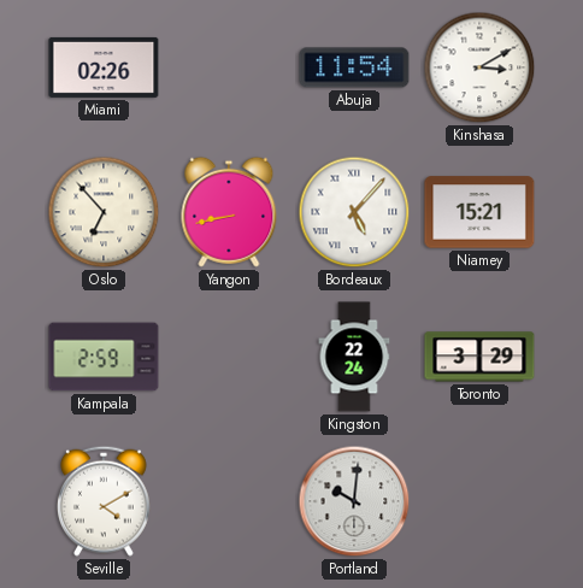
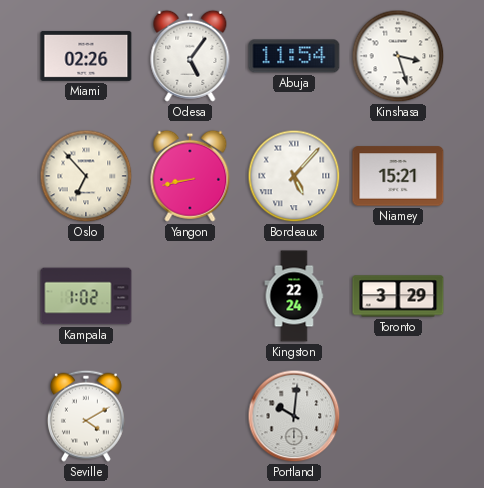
Odesa: none -> 5:06 (190, 56)
Kinshasa: 3:10 -> 3:27 (398, 56)
Kampala: 2:59 -> 1:02 (86, 296)
